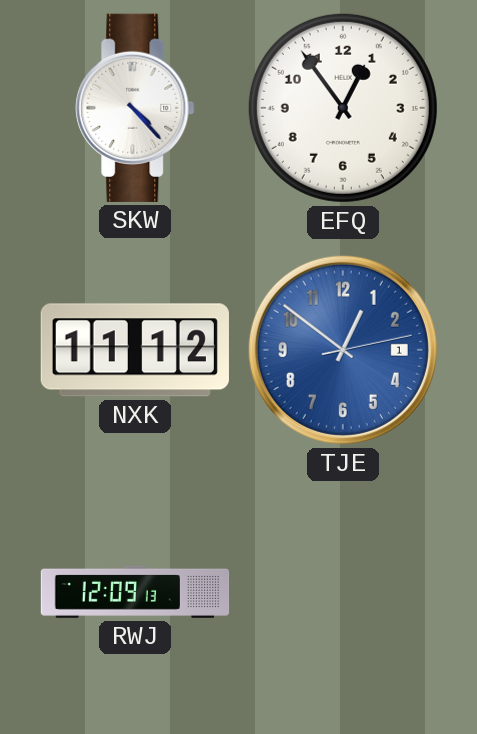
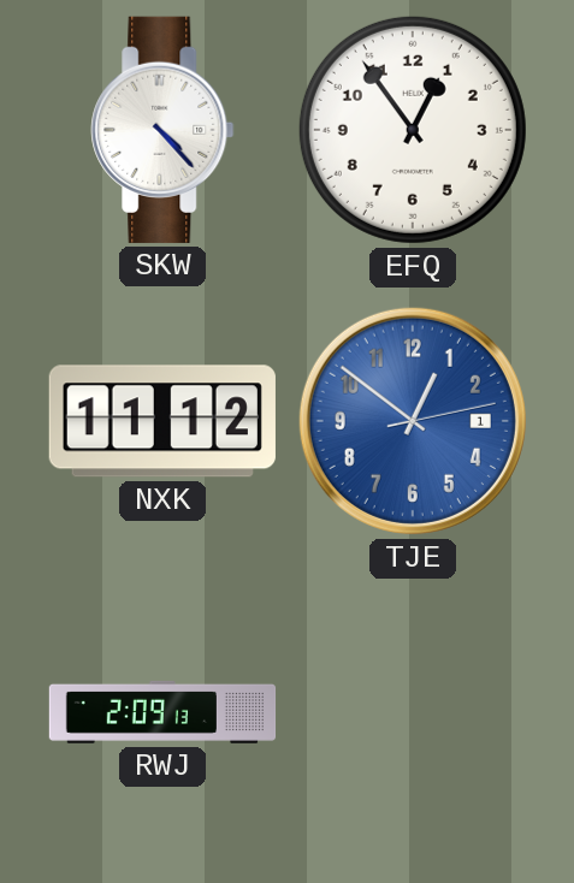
RWJ: 12:09 -> 2:09 (162, 712)
